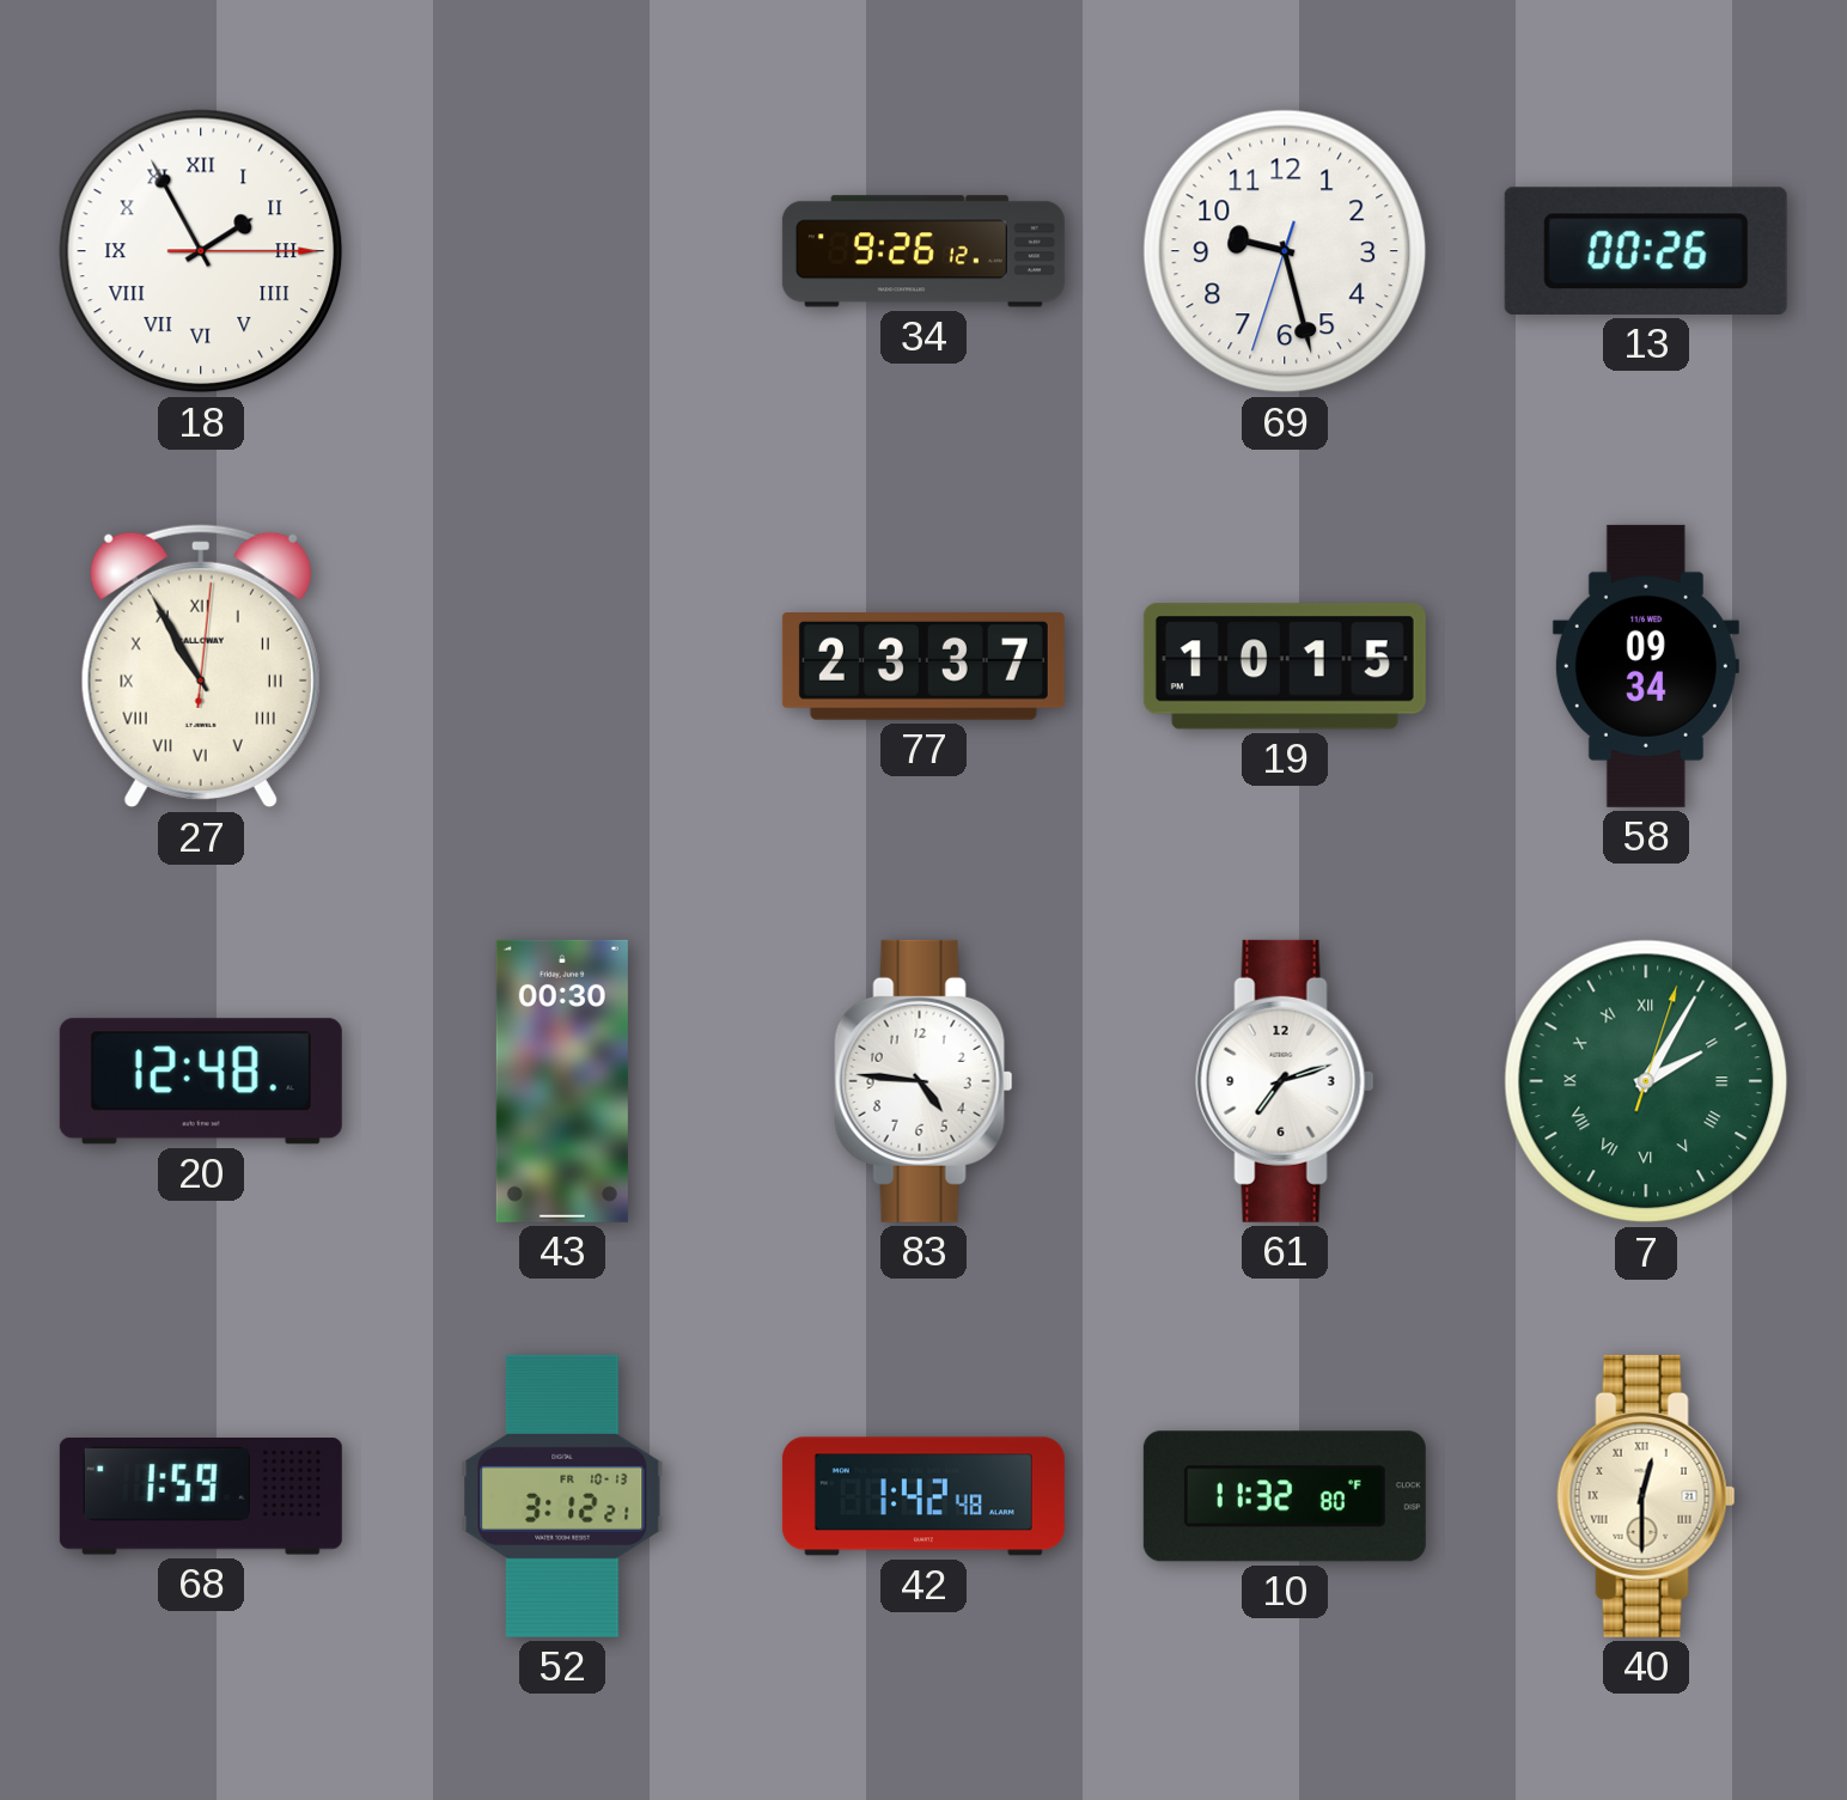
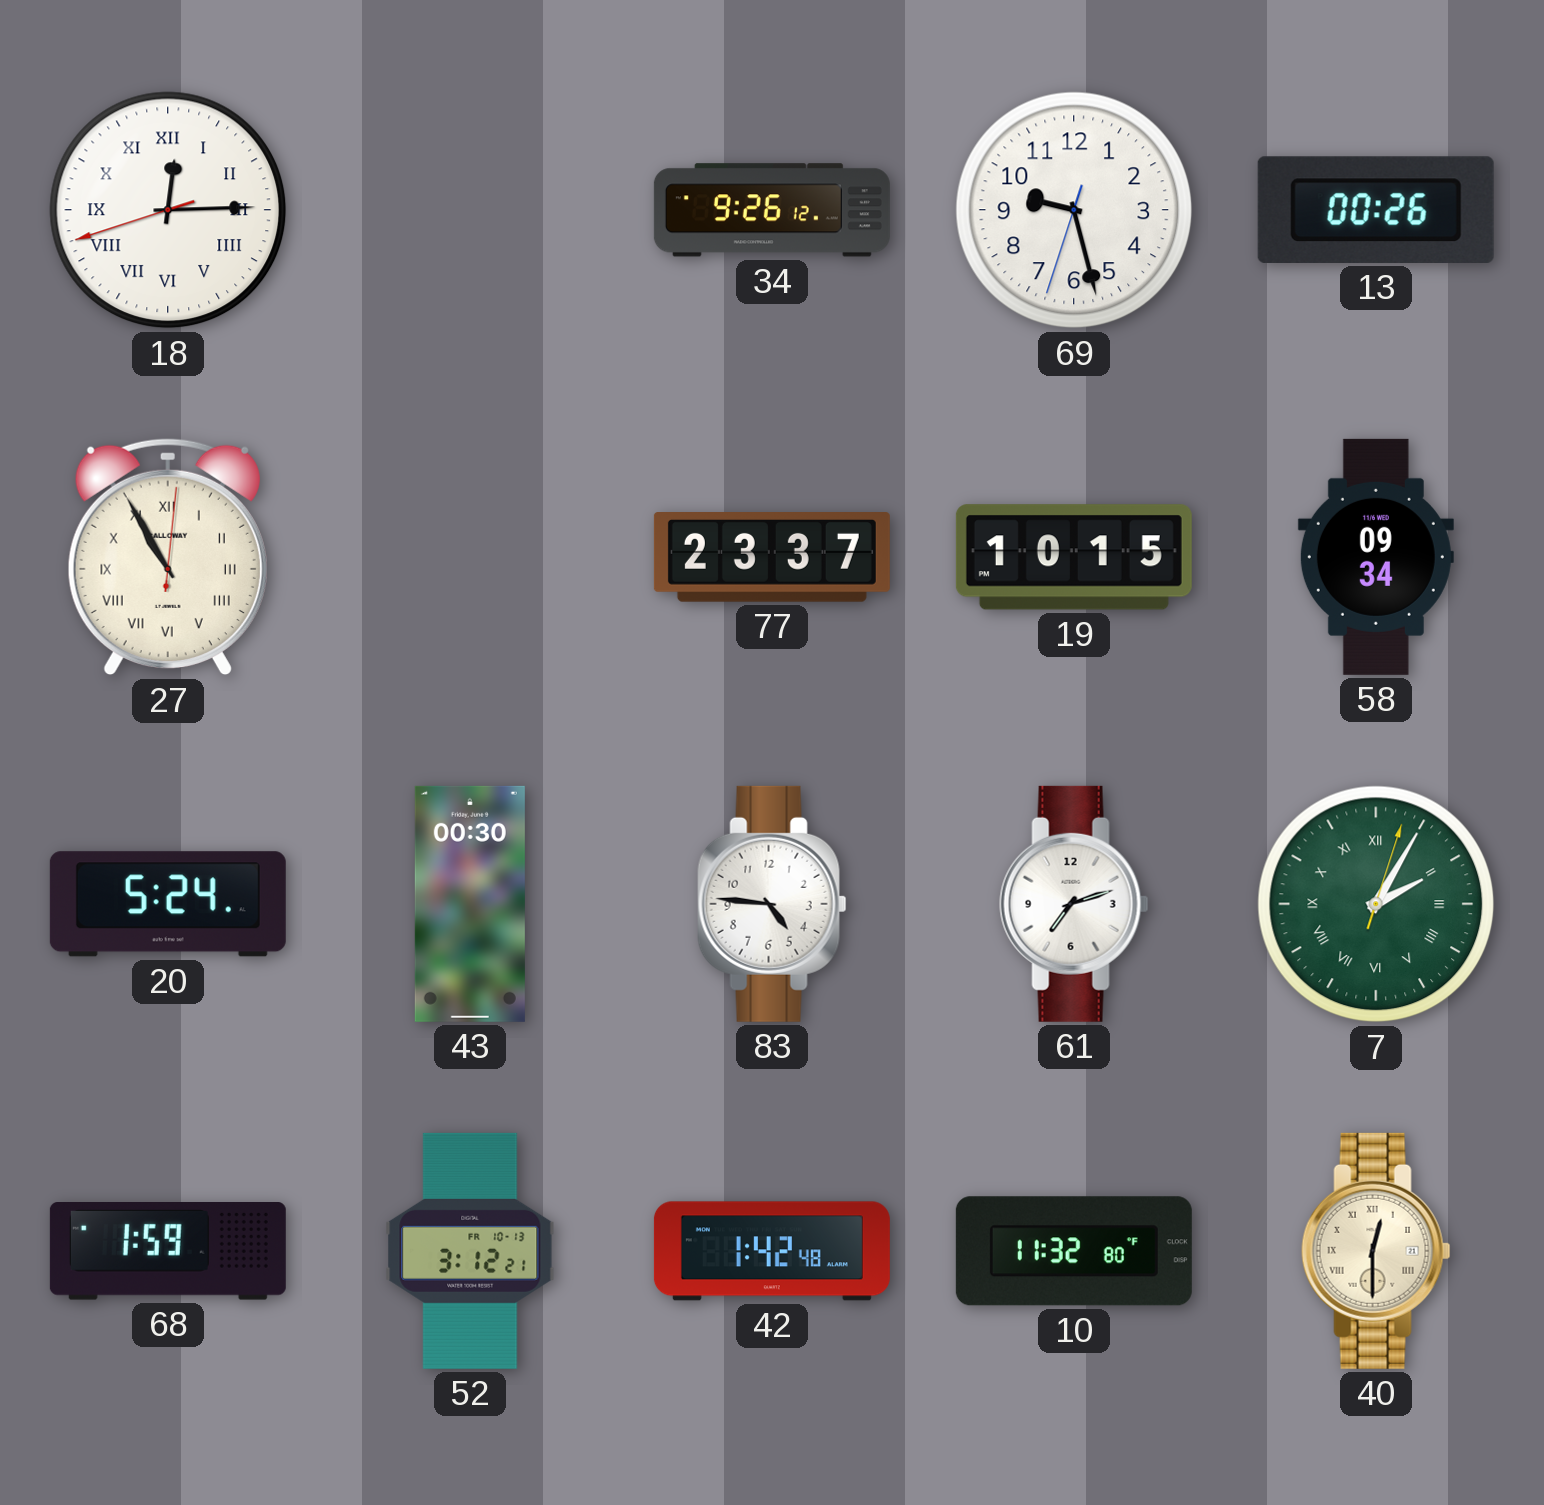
18: 1:55 -> 12:14 (168, 210)
20: 12:48 -> 5:24 (168, 904)
